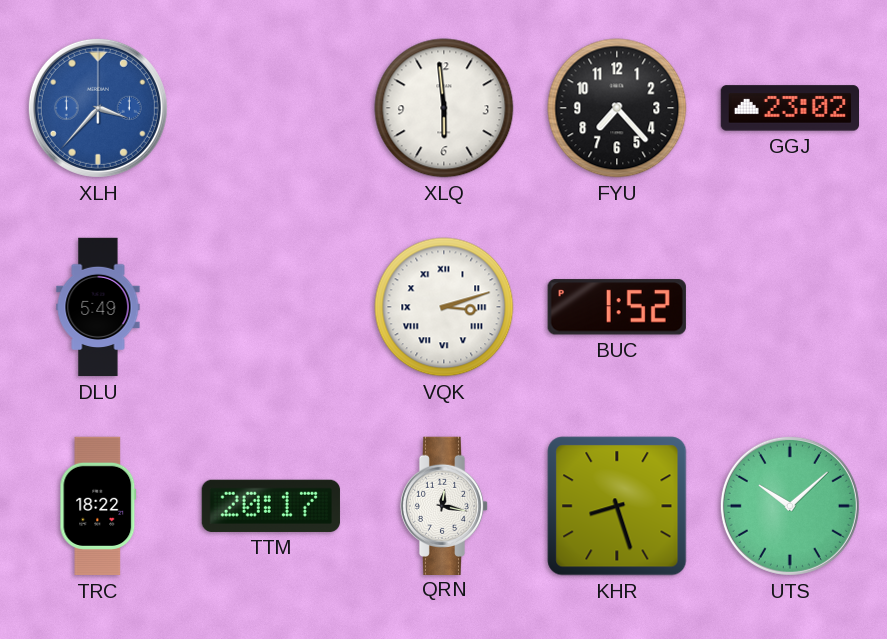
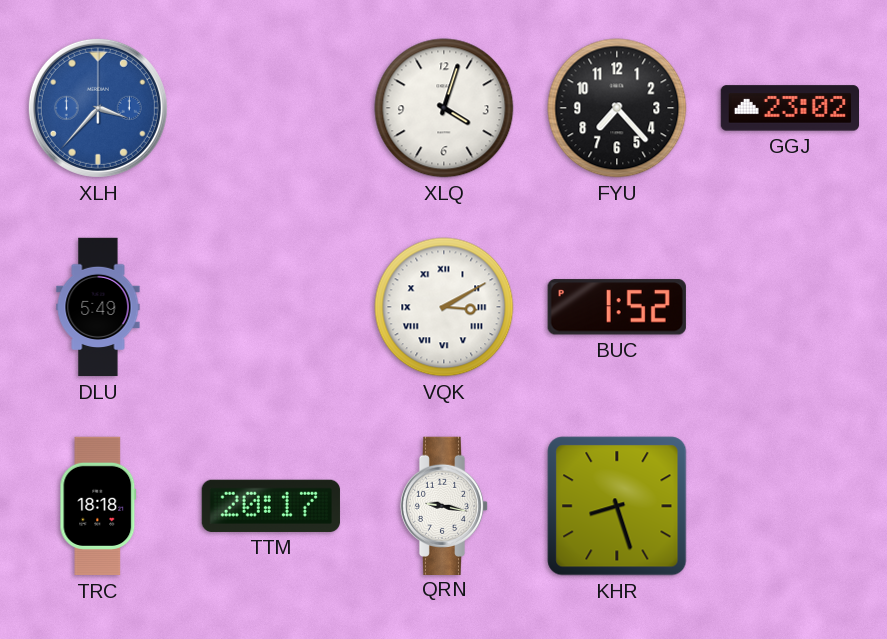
XLQ: 5:59 -> 4:03 (444, 108)
VQK: 3:12 -> 3:10 (444, 307)
TRC: 18:22 -> 18:18 (98, 506)
QRN: 12:17 -> 9:17 (444, 505)
UTS: 10:08 -> none (790, 506)
